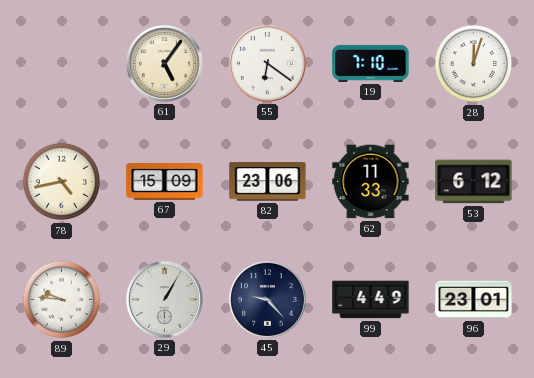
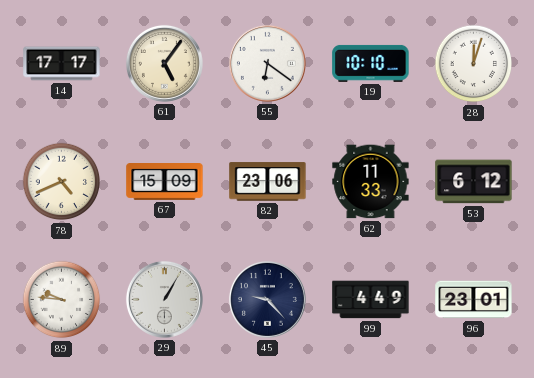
14: none -> 17:17 (62, 64)
19: 7:10 -> 10:10 (371, 63)
78: 4:43 -> 4:41 (62, 182)
